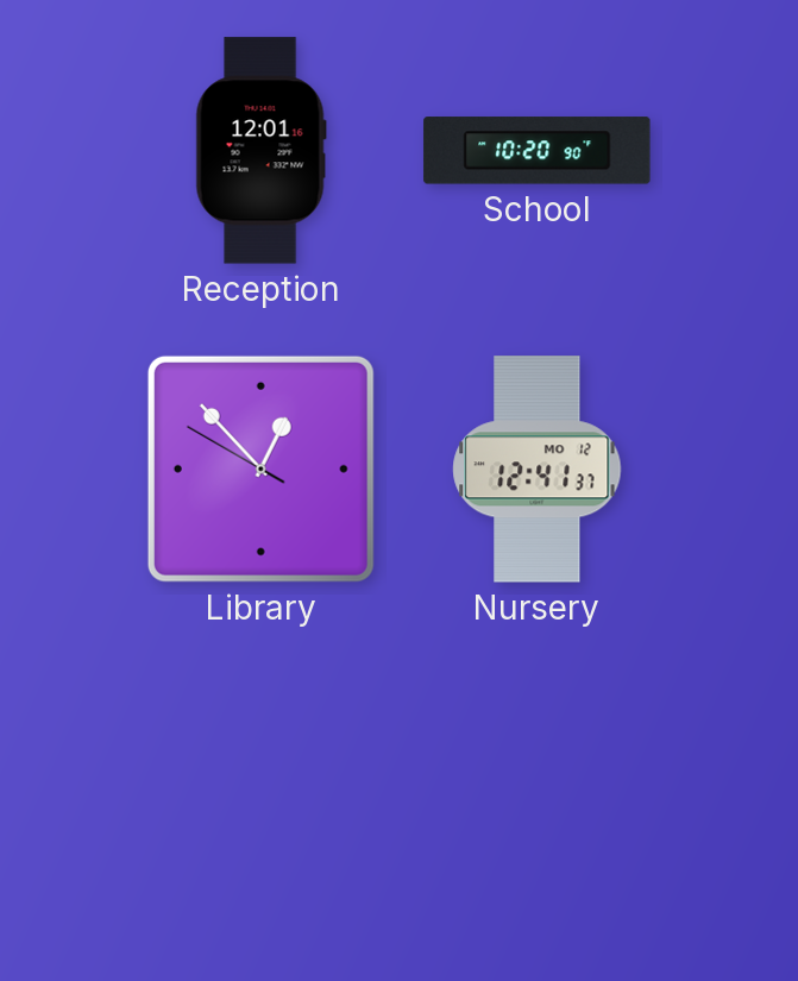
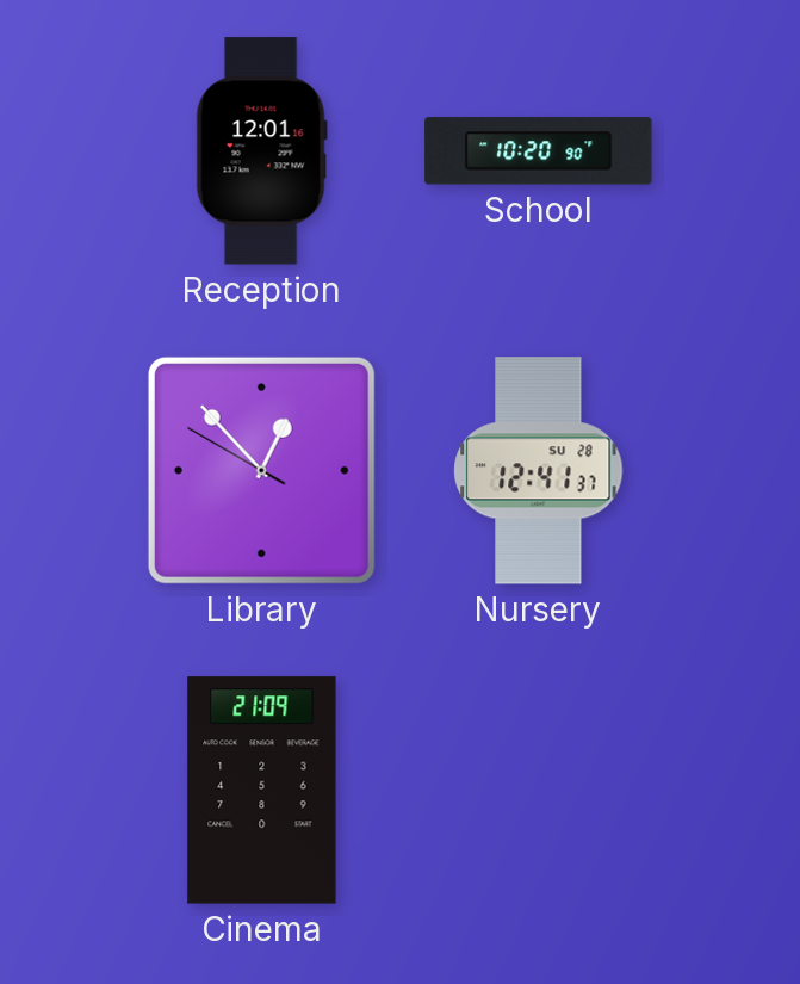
Nursery date: MO 12 -> SU 28 (539, 471)
Cinema: none -> 21:09 (262, 791)
